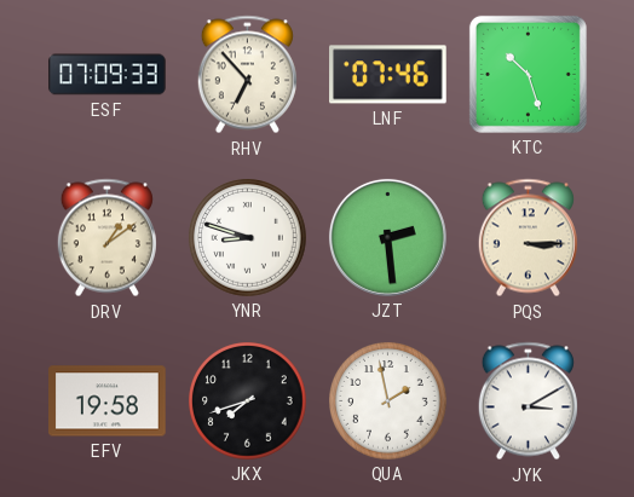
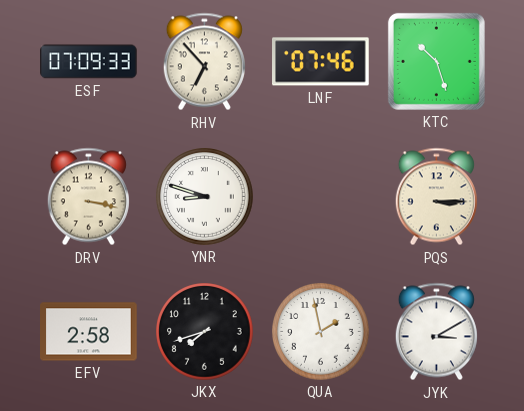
DRV: 1:09 -> 3:17 (88, 197)
JZT: 2:29 -> none (387, 237)
EFV: 19:58 -> 2:58 (89, 332)
